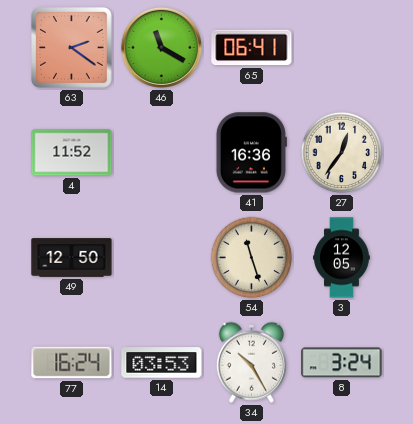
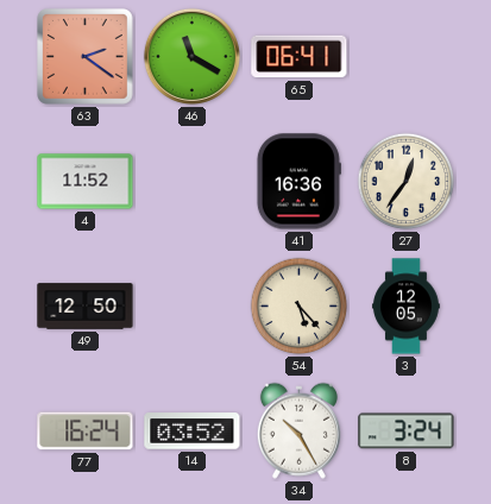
54: 11:27 -> 5:23 (300, 307)
14: 03:53 -> 03:52 (193, 431)
